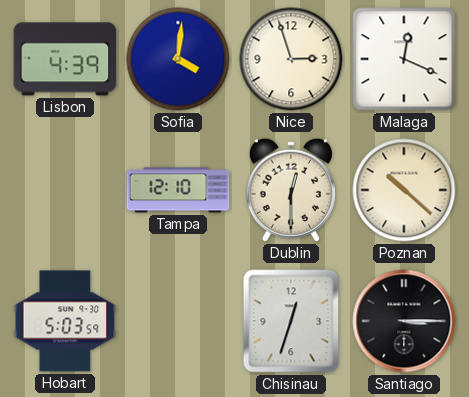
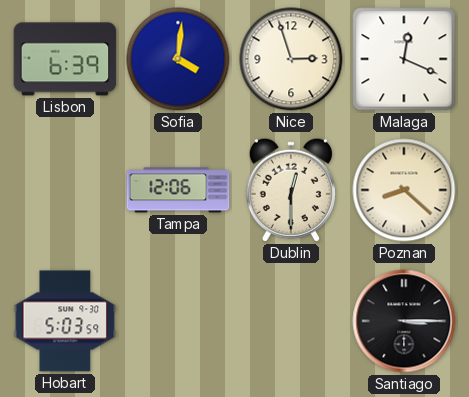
Lisbon: 4:39 -> 6:39 (65, 59)
Tampa: 12:10 -> 12:06 (178, 190)
Poznan: 10:22 -> 8:22 (404, 190)
Chisinau: 12:33 -> none (291, 321)
